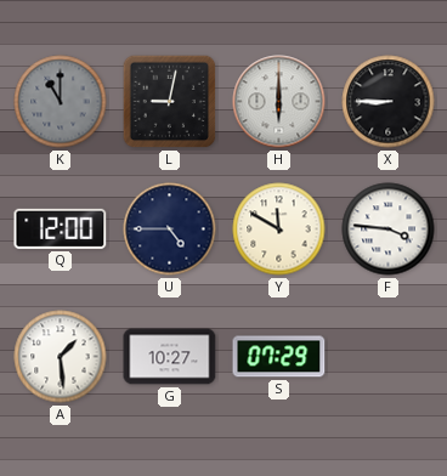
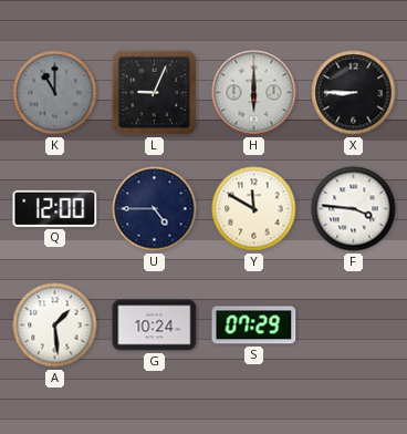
L: 9:02 -> 9:04 (155, 93)
G: 10:27 -> 10:24 (155, 325)
